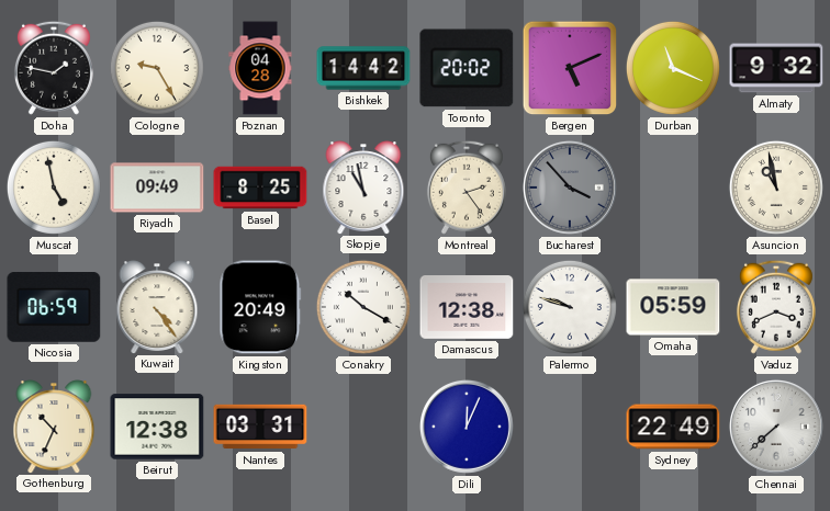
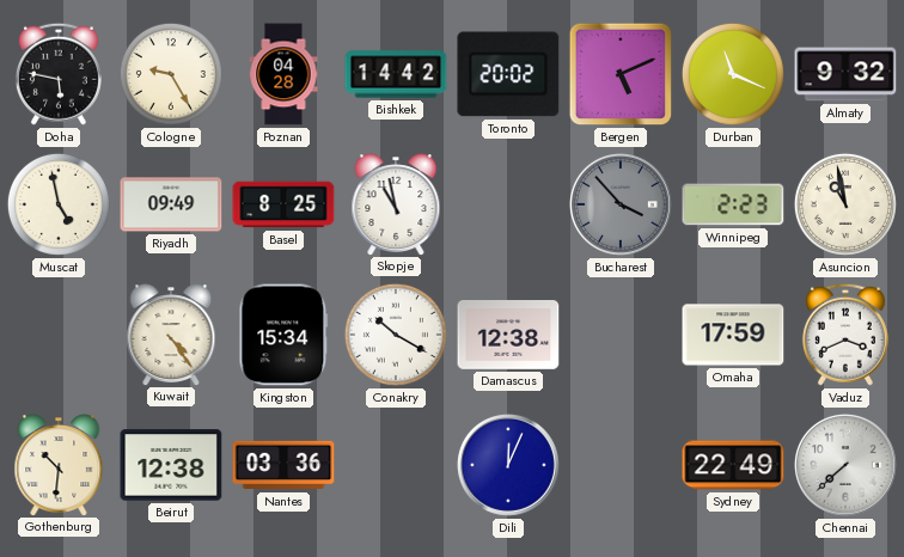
Doha: 1:47 -> 5:47 (59, 74)
Montreal: 2:24 -> none (467, 188)
Winnipeg: none -> 2:23 (733, 204)
Nicosia: 06:59 -> none (54, 308)
Kingston: 20:49 -> 15:34 (283, 335)
Palermo: 9:48 -> none (570, 307)
Omaha: 05:59 -> 17:59 (733, 335)
Gothenburg: 10:34 -> 10:31 (59, 465)
Nantes: 03:31 -> 03:36 (283, 465)
